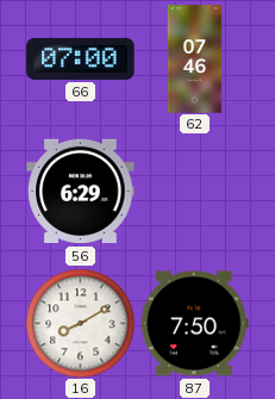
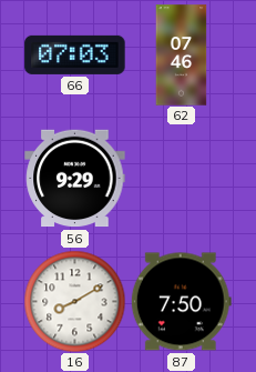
66: 07:00 -> 07:03 (75, 54)
56: 6:29 -> 9:29 (75, 179)
